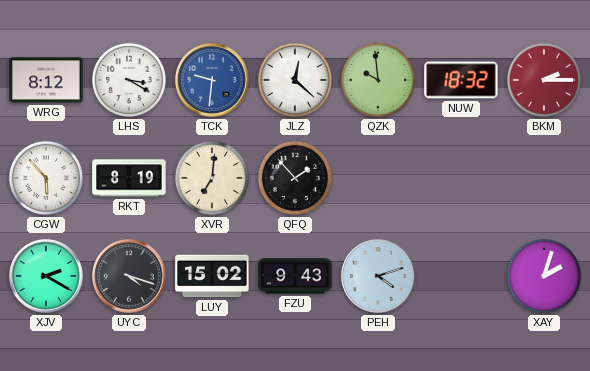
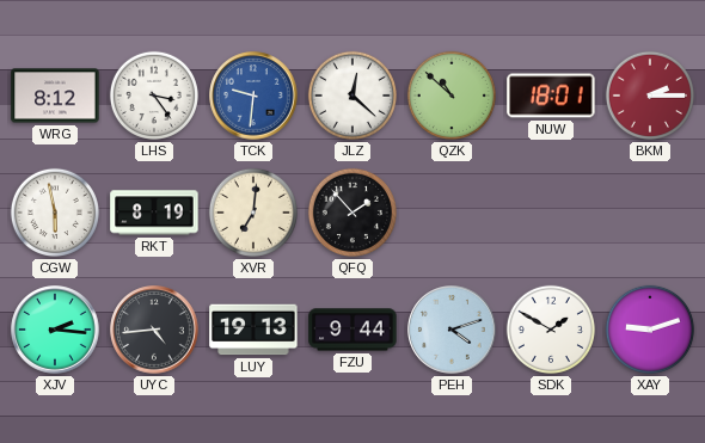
LHS: 3:20 -> 3:24 (154, 96)
QZK: 9:59 -> 10:52 (452, 96)
NUW: 18:32 -> 18:01 (551, 96)
CGW: 5:53 -> 5:58 (55, 213)
XJV: 2:20 -> 2:16 (55, 330)
UYC: 4:18 -> 4:44 (154, 330)
LUY: 15:02 -> 19:13 (253, 330)
FZU: 9:43 -> 9:44 (352, 330)
SDK: none -> 1:50 (551, 330)
XAY: 2:03 -> 9:12 (650, 330)
